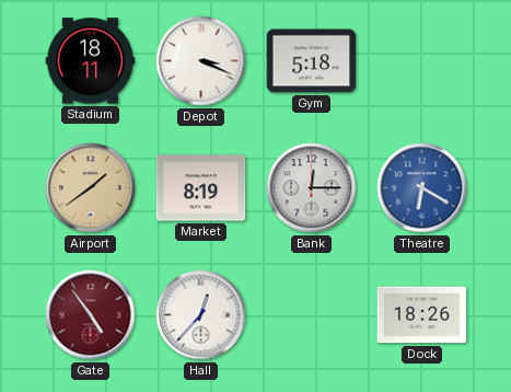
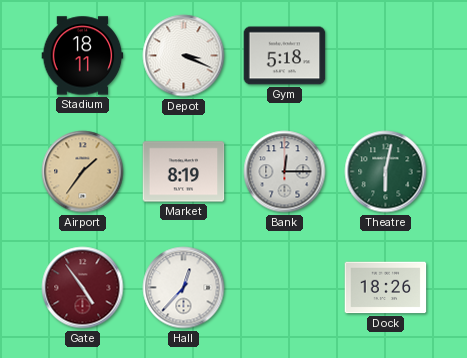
Airport: 1:39 -> 1:36 (83, 172)
Theatre: 6:20 -> 6:02 (386, 172)
Theatre dial: blue -> green (386, 172)
